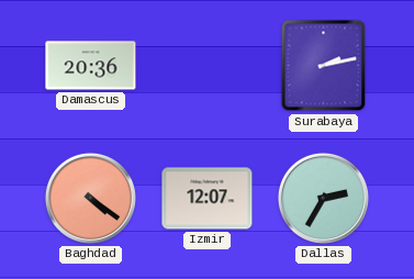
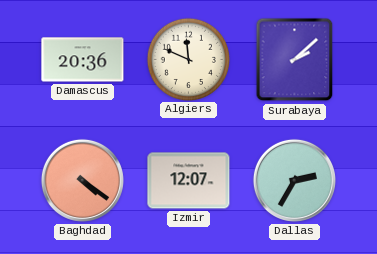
Algiers: none -> 11:49 (188, 59)
Surabaya: 2:13 -> 2:08 (295, 60)
